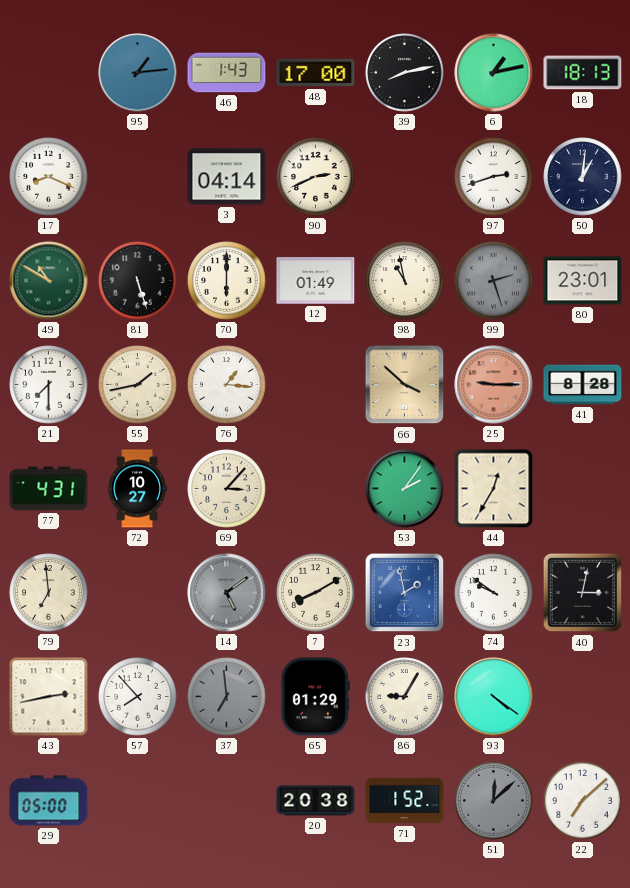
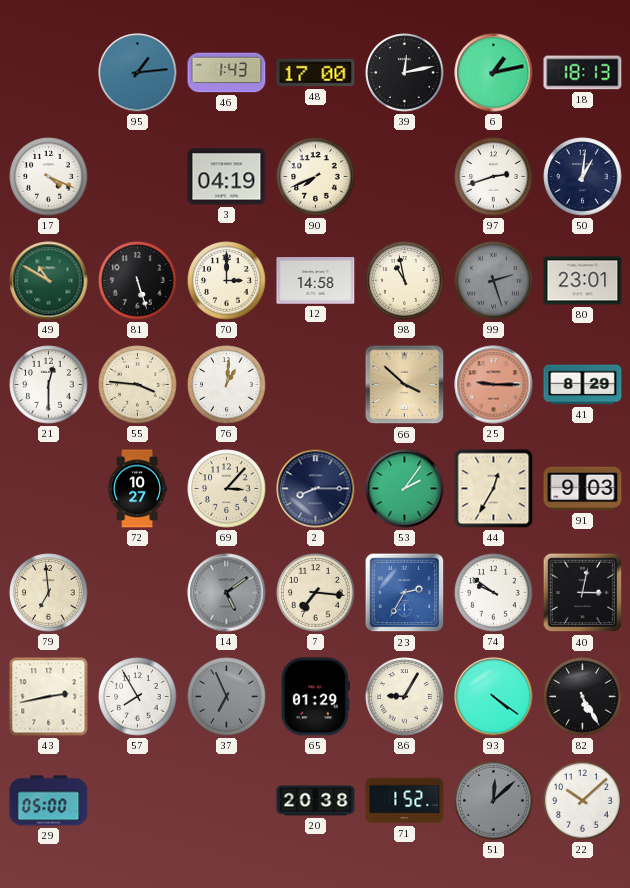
39: 8:13 -> 12:13 (405, 73)
17: 8:19 -> 4:19 (49, 177)
3: 04:14 -> 04:19 (227, 177)
90: 2:41 -> 7:41 (316, 177)
70: 6:00 -> 3:00 (227, 281)
12: 01:49 -> 14:58 (316, 281)
21: 7:30 -> 12:30 (49, 385)
55: 1:43 -> 3:46 (138, 385)
76: 1:16 -> 1:01 (227, 385)
41: 8:28 -> 8:29 (583, 385)
77: 4:31 -> none (49, 489)
2: none -> 8:15 (316, 489)
91: none -> 9:03 (583, 489)
7: 8:10 -> 7:16 (316, 593)
23: 1:58 -> 2:35 (405, 593)
57: 7:53 -> 7:55 (138, 697)
37: 6:59 -> 6:56 (227, 697)
82: none -> 5:25 (583, 697)
22: 7:08 -> 10:08 (583, 801)
